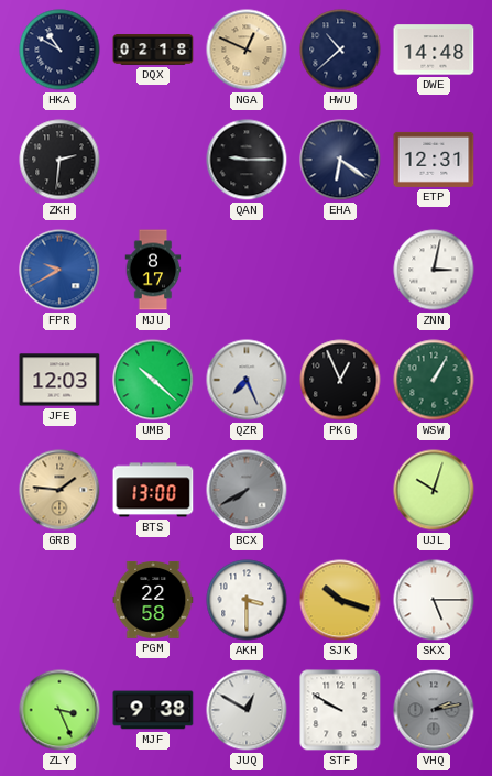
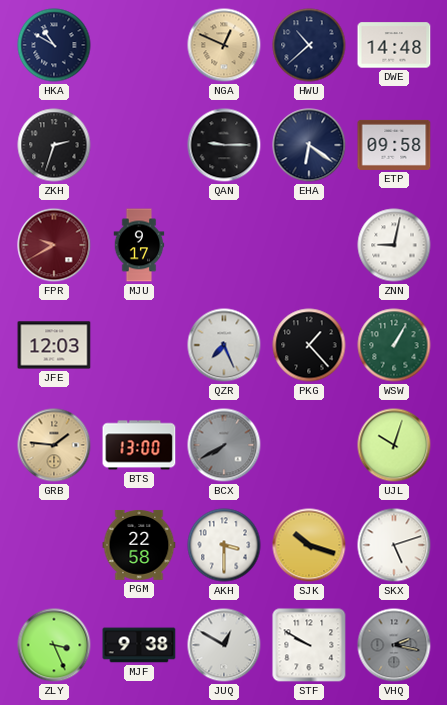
DQX: 02:18 -> none (153, 50)
ZKH: 2:31 -> 2:33 (54, 145)
ETP: 12:31 -> 09:58 (394, 145)
FPR dial: blue -> burgundy (54, 245)
MJU: 8:17 -> 9:17 (139, 245)
ZNN: 3:02 -> 9:02 (394, 245)
UMB: 10:22 -> none (153, 380)
PKG: 12:56 -> 1:23 (309, 345)
SKX: 5:15 -> 5:12 (394, 545)
VHQ: 2:13 -> 2:17 (394, 645)
